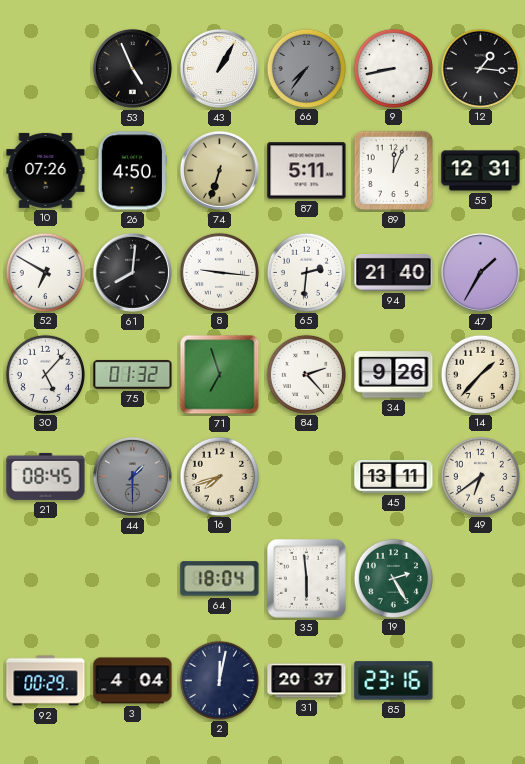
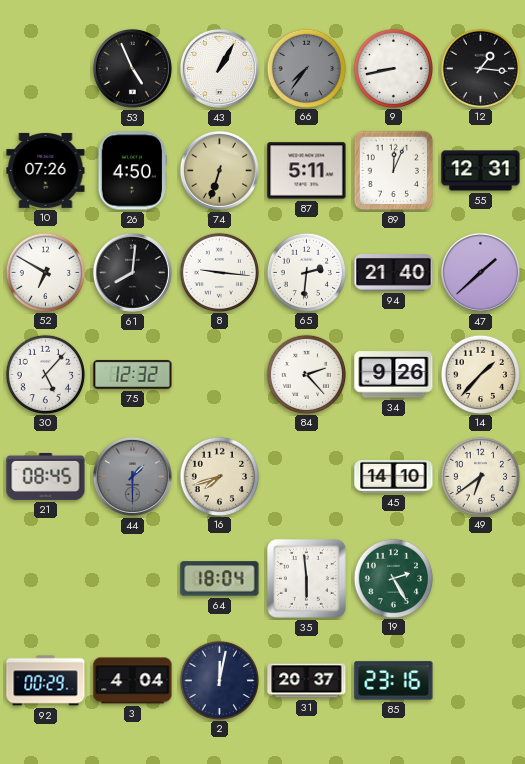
47: 1:35 -> 1:38 (480, 272)
75: 01:32 -> 12:32 (133, 374)
71: 6:57 -> none (220, 375)
45: 13:11 -> 14:10 (394, 476)
